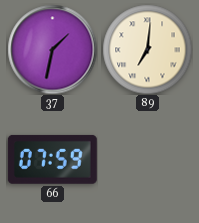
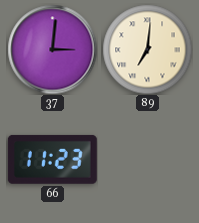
37: 1:32 -> 3:01 (52, 49)
66: 07:59 -> 11:23 (52, 159)
